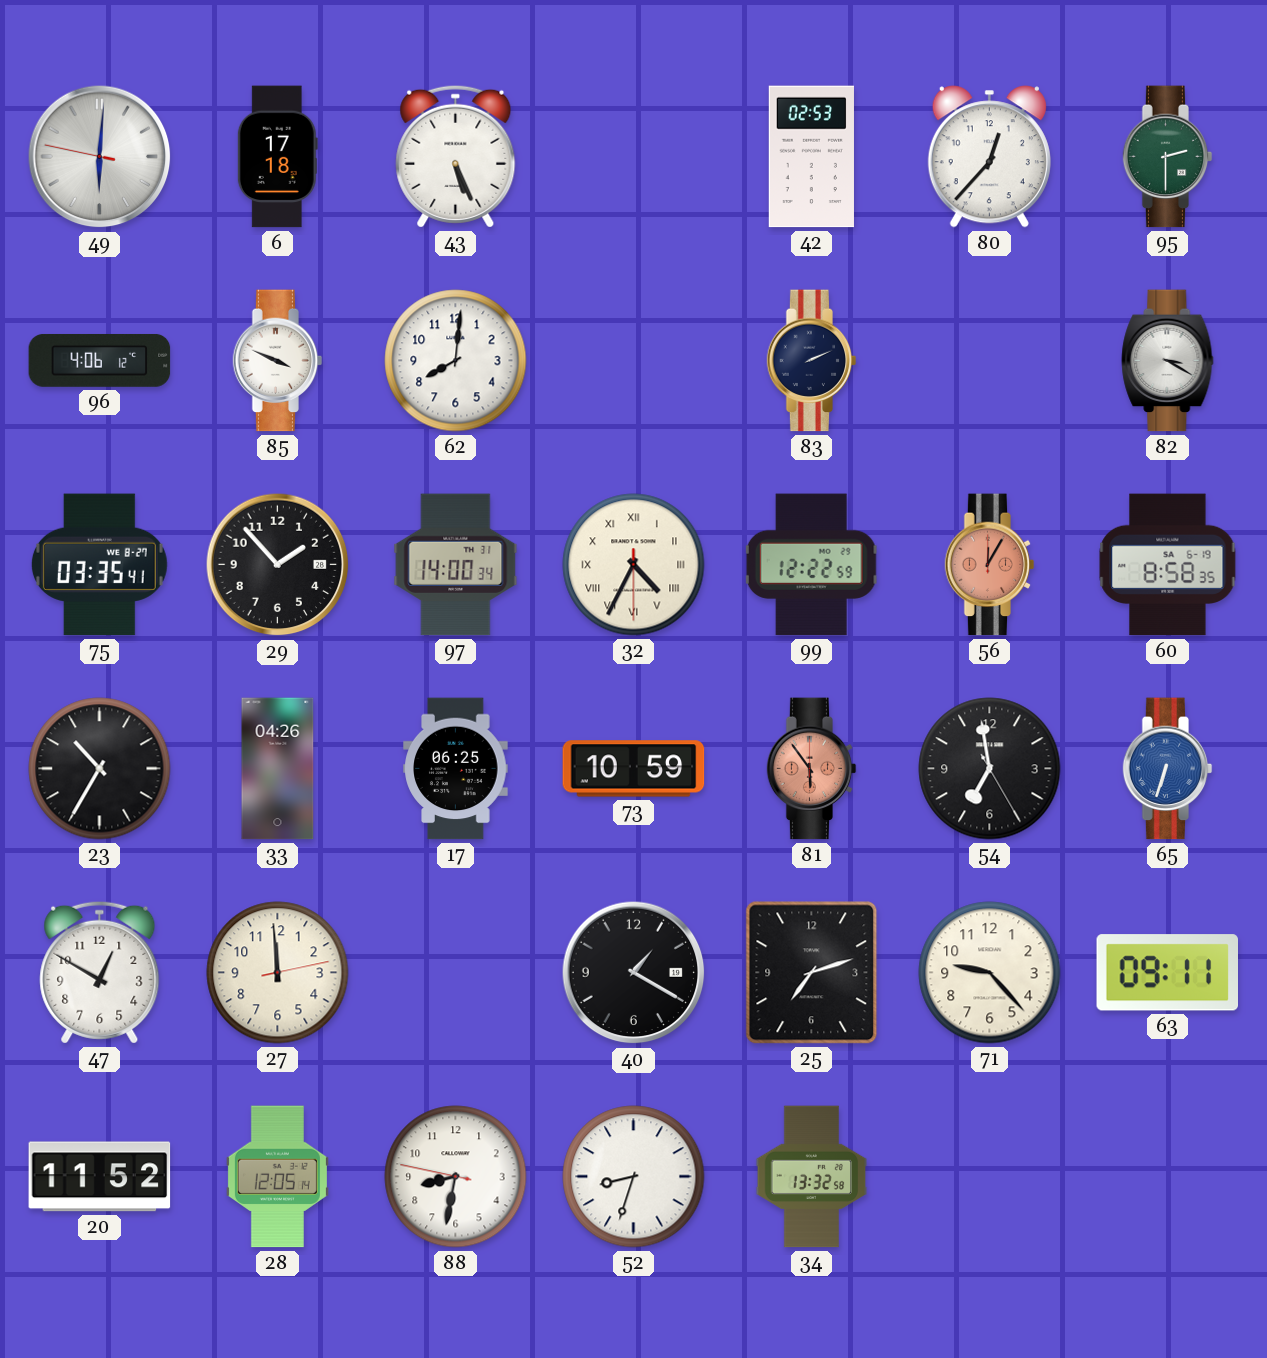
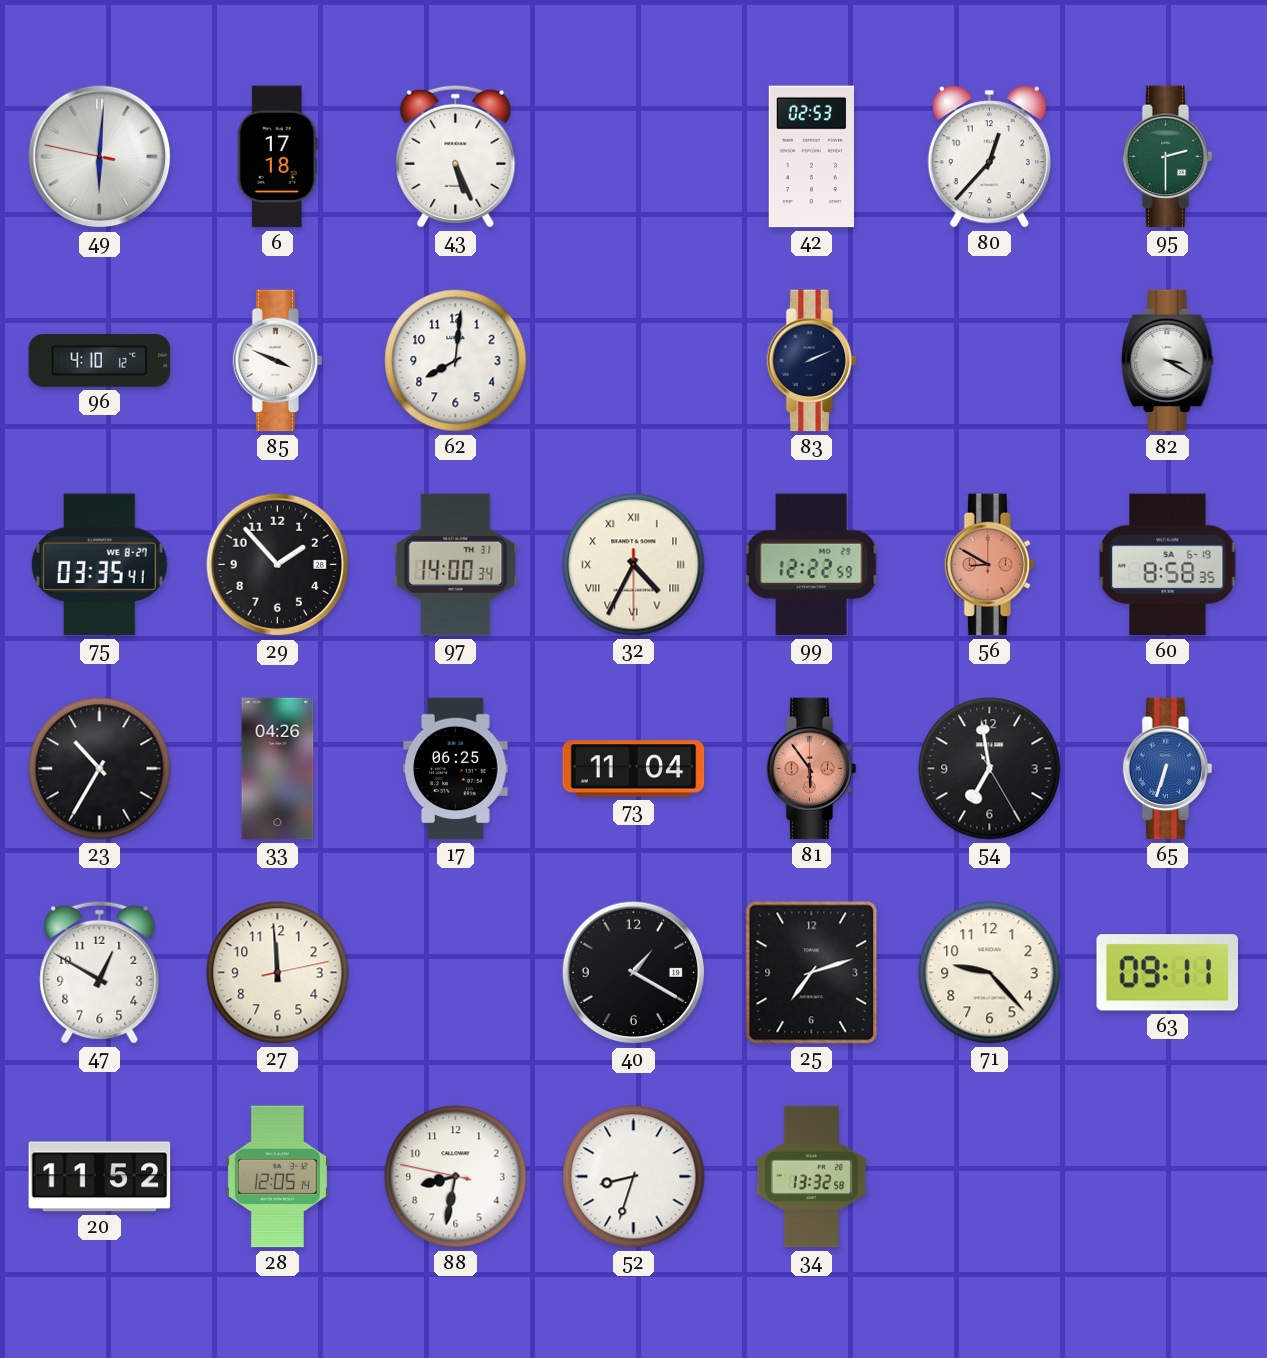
96: 4:06 -> 4:10 (100, 360)
56: 12:05 -> 8:50 (990, 565)
73: 10:59 -> 11:04 (634, 769)
